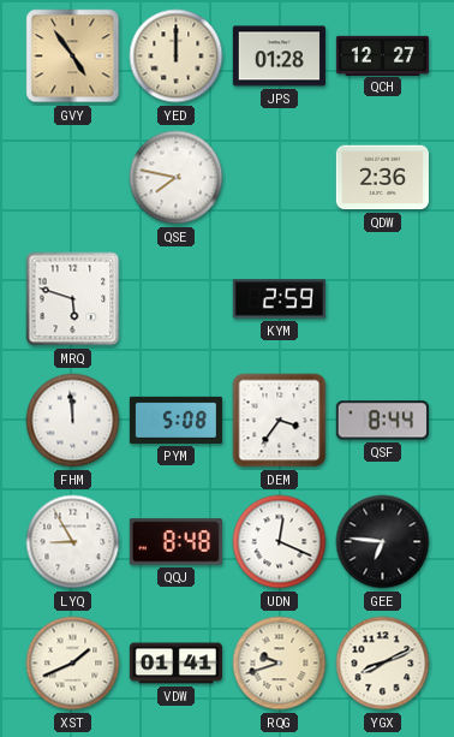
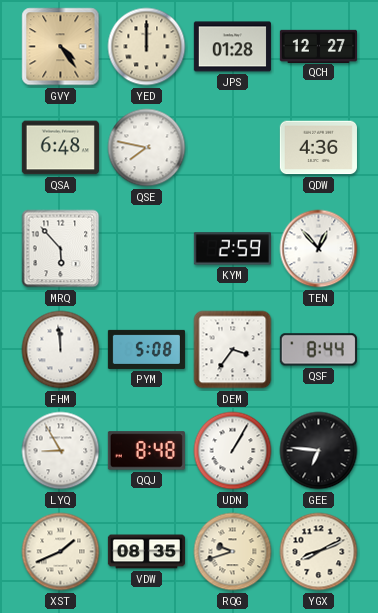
GVY: 4:54 -> 4:24 (61, 47)
QSA: none -> 6:48 (60, 148)
QDW: 2:36 -> 4:36 (318, 148)
MRQ: 5:48 -> 5:53 (61, 249)
TEN: none -> 12:53 (319, 249)
UDN: 12:19 -> 1:05 (233, 451)
VDW: 01:41 -> 08:35 (146, 552)
